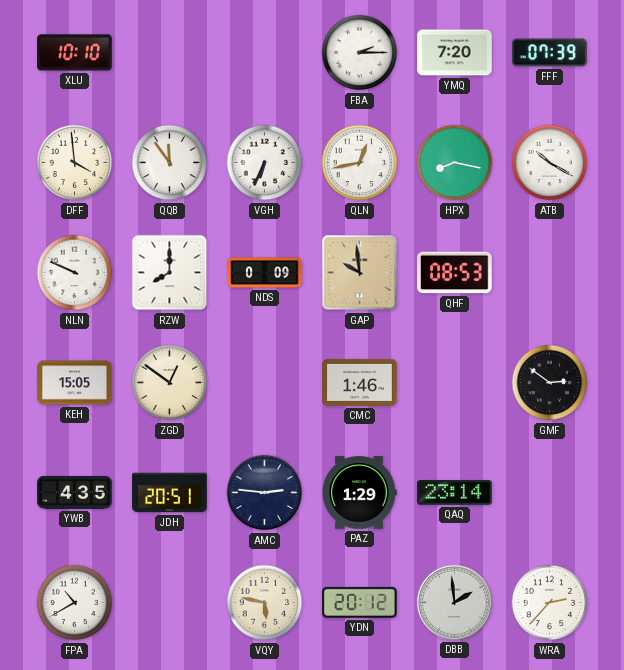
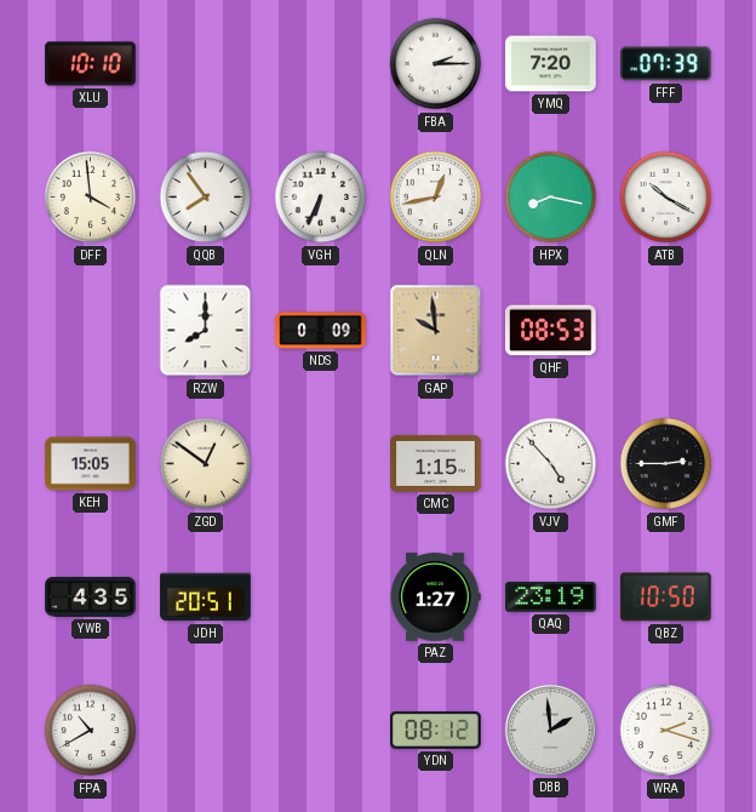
QQB: 11:54 -> 7:54 (206, 198)
NLN: 9:49 -> none (75, 273)
CMC: 1:46 -> 1:15 (436, 463)
VJV: none -> 4:53 (551, 464)
GMF: 2:51 -> 2:45 (666, 464)
AMC: 2:46 -> none (265, 493)
PAZ: 1:29 -> 1:27 (435, 597)
QAQ: 23:14 -> 23:19 (551, 597)
QBZ: none -> 10:50 (666, 597)
VQY: 5:47 -> none (265, 603)
YDN: 20:12 -> 08:12 (436, 730)
WRA: 2:37 -> 2:18 (666, 731)
